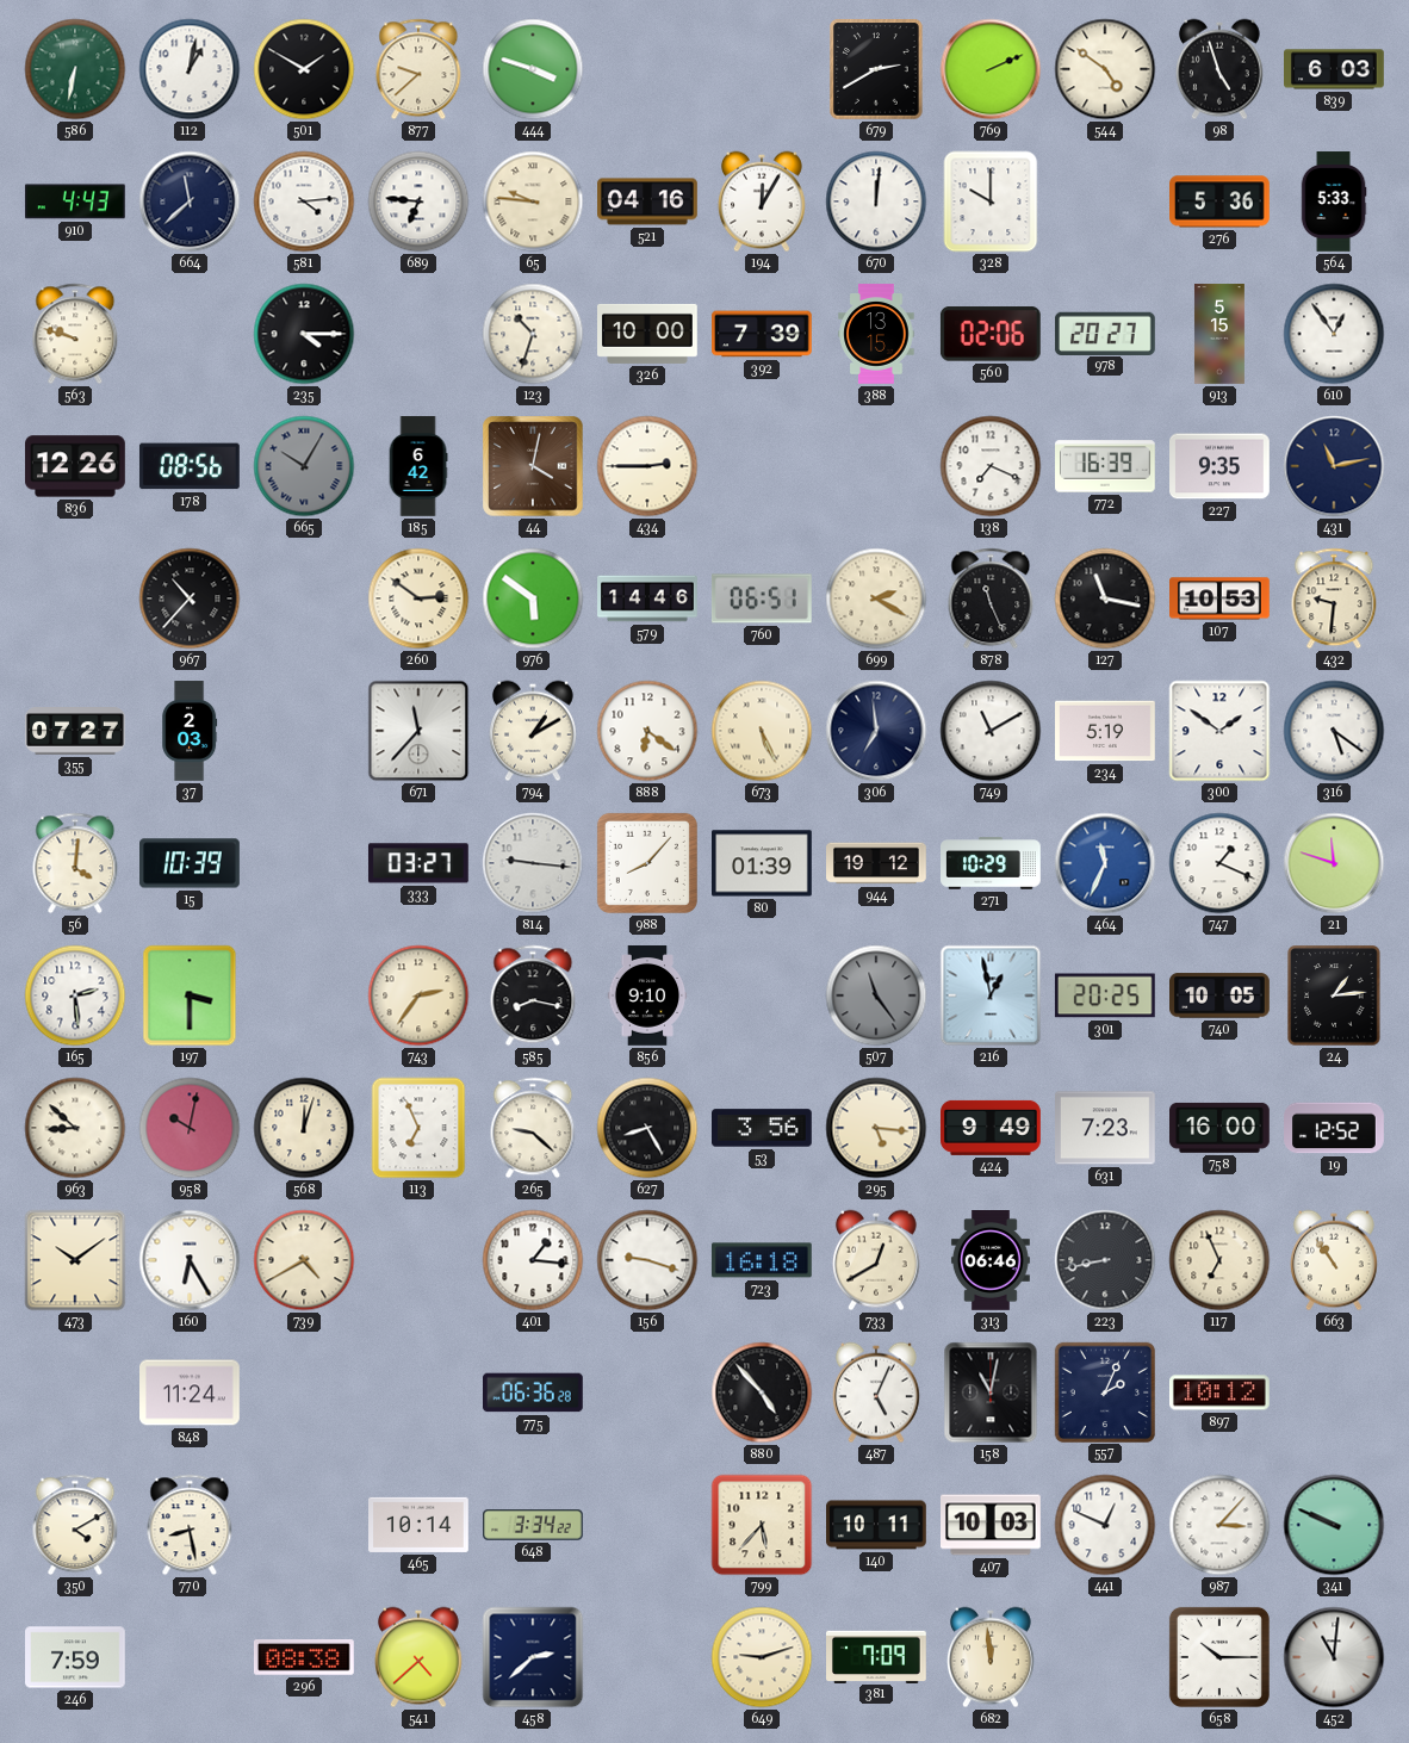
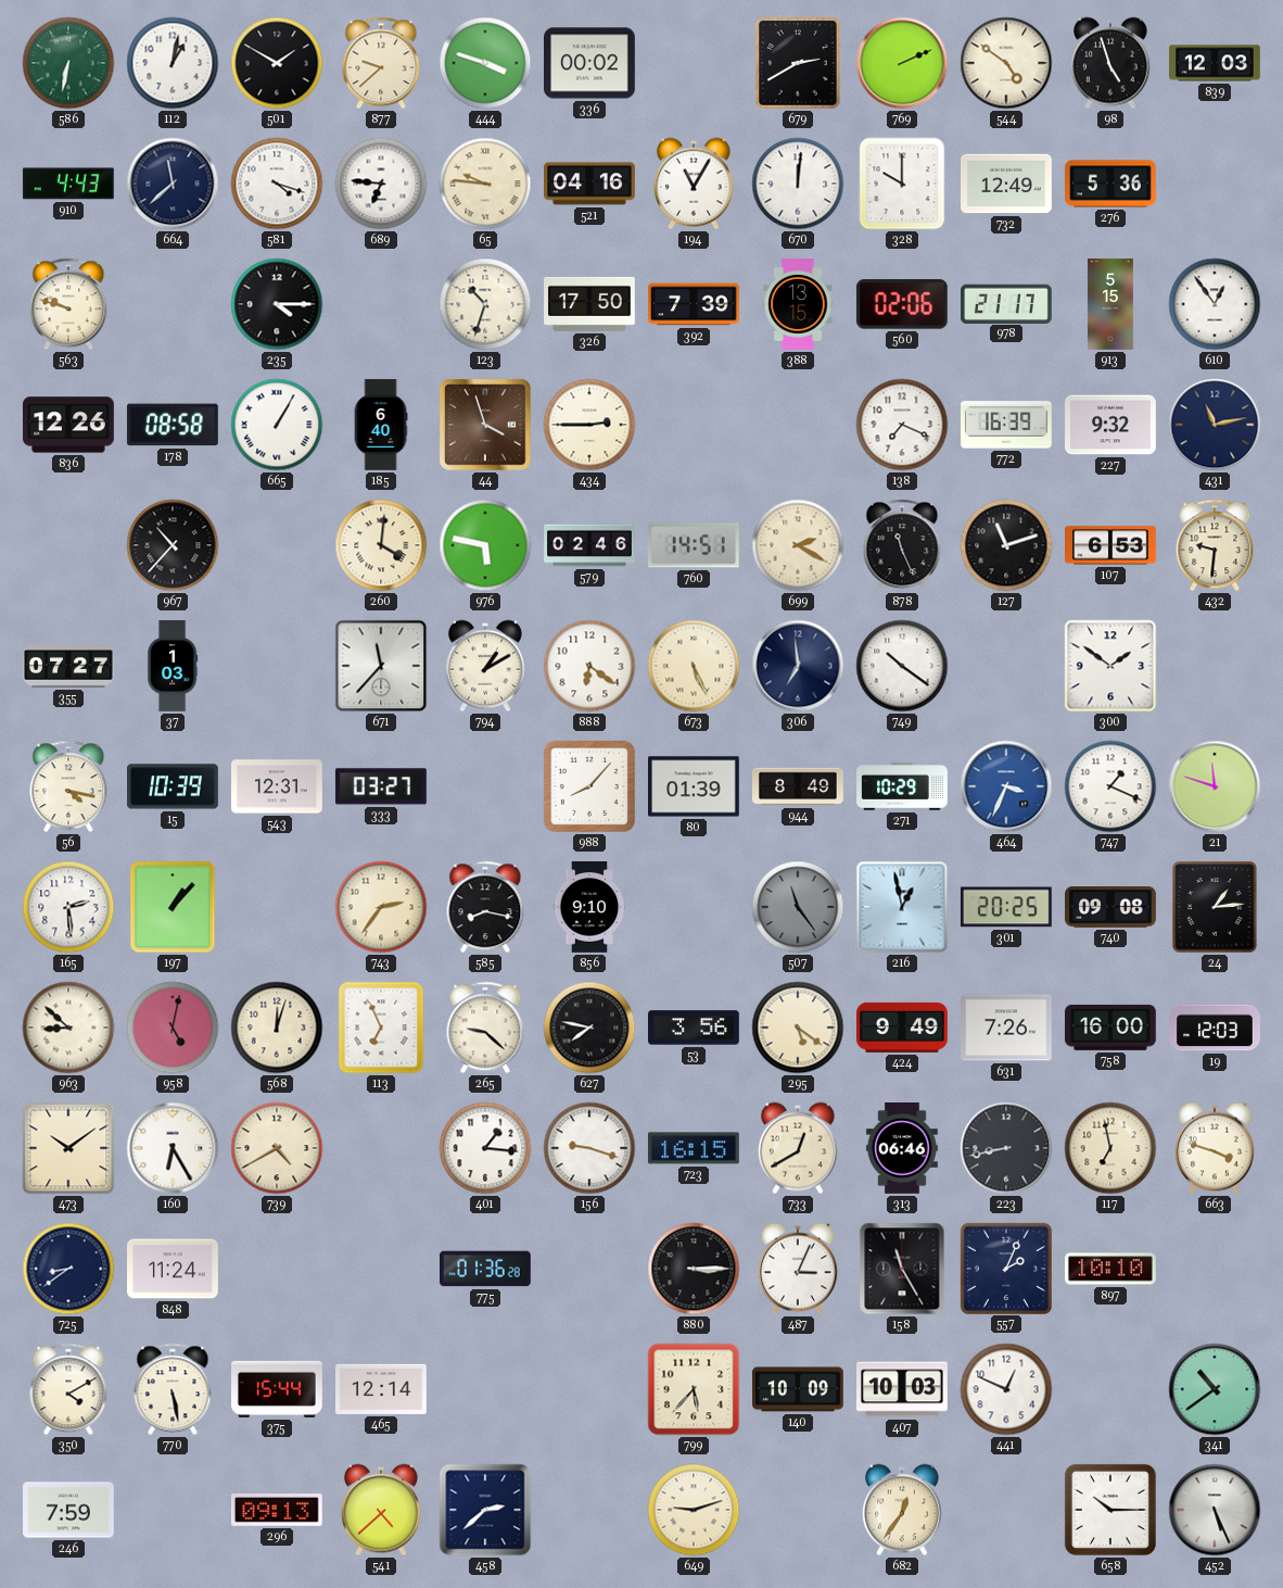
336: none -> 00:02 (590, 63)
839: 6:03 -> 12:03 (1216, 63)
581: 4:14 -> 4:18 (277, 184)
194: 12:05 -> 11:05 (694, 184)
732: none -> 12:49 (1007, 184)
564: 5:33 -> none (1334, 201)
326: 10:00 -> 17:50 (590, 304)
978: 20:27 -> 21:17 (1007, 303)
178: 08:56 -> 08:58 (173, 425)
665: 10:05 -> 1:05 (277, 425)
665 dial: grey -> white (277, 425)
185: 6:42 -> 6:40 (381, 425)
44: 4:02 -> 3:57 (485, 425)
227: 9:35 -> 9:32 (1111, 425)
260: 2:51 -> 4:01 (381, 545)
976: 5:51 -> 5:47 (485, 545)
579: 14:46 -> 02:46 (589, 545)
760: 06:51 -> 14:51 (694, 545)
127: 11:17 -> 11:12 (1006, 545)
107: 10:53 -> 6:53 (1111, 545)
37: 2:03 -> 1:03 (173, 666)
749: 11:10 -> 10:21 (902, 666)
234: 5:19 -> none (1106, 731)
316: 5:21 -> none (1334, 731)
56: 4:01 -> 4:17 (68, 786)
543: none -> 12:31 (278, 786)
814: 9:16 -> none (533, 863)
944: 19:12 -> 8:49 (798, 786)
464: 11:34 -> 3:34 (1006, 786)
197: 3:30 -> 1:07 (173, 907)
740: 10:05 -> 09:08 (1111, 907)
958: 10:02 -> 5:02 (173, 1028)
627: 8:25 -> 7:47 (589, 1028)
295: 5:16 -> 5:21 (798, 1028)
631: 7:23 -> 7:26 (1007, 1028)
19: 12:52 -> 12:03 (1215, 1028)
723: 16:18 -> 16:15 (694, 1148)
117: 6:56 -> 6:58 (1110, 1148)
663: 10:54 -> 3:48 (1215, 1148)
725: none -> 8:39 (68, 1269)
775: 06:36 -> 01:36 (486, 1269)
880: 4:53 -> 3:15 (694, 1269)
487: 5:04 -> 3:04 (798, 1269)
158: 11:02 -> 11:25 (902, 1269)
897: 10:12 -> 10:10 (1111, 1269)
770: 8:28 -> 5:28 (173, 1389)
375: none -> 15:44 (278, 1389)
465: 10:14 -> 12:14 (382, 1389)
648: 3:34 -> none (534, 1525)
140: 10:11 -> 10:09 (799, 1389)
987: 3:07 -> none (1219, 1525)
341: 9:49 -> 10:39 (1215, 1389)
296: 08:38 -> 09:13 (277, 1511)
381: 7:09 -> none (877, 1656)
682: 11:59 -> 12:36 (902, 1510)
452: 11:01 -> 5:26 (1215, 1510)
